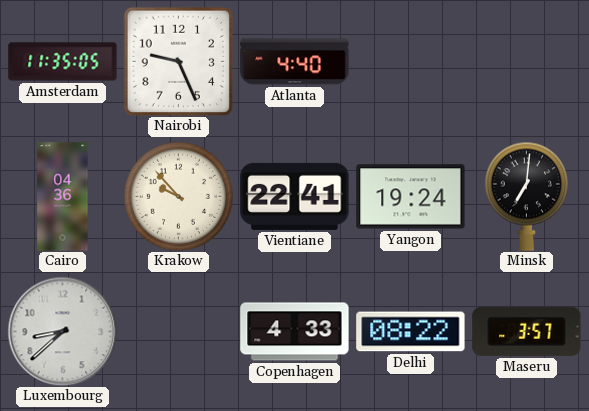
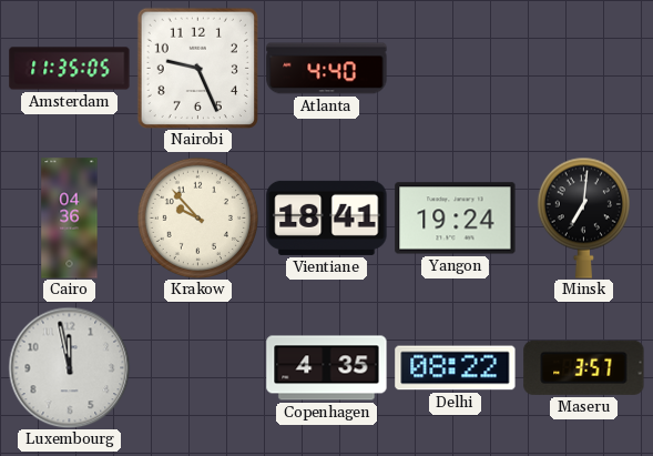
Vientiane: 22:41 -> 18:41 (327, 217)
Luxembourg: 8:38 -> 11:58 (69, 367)
Copenhagen: 4:33 -> 4:35 (327, 368)
